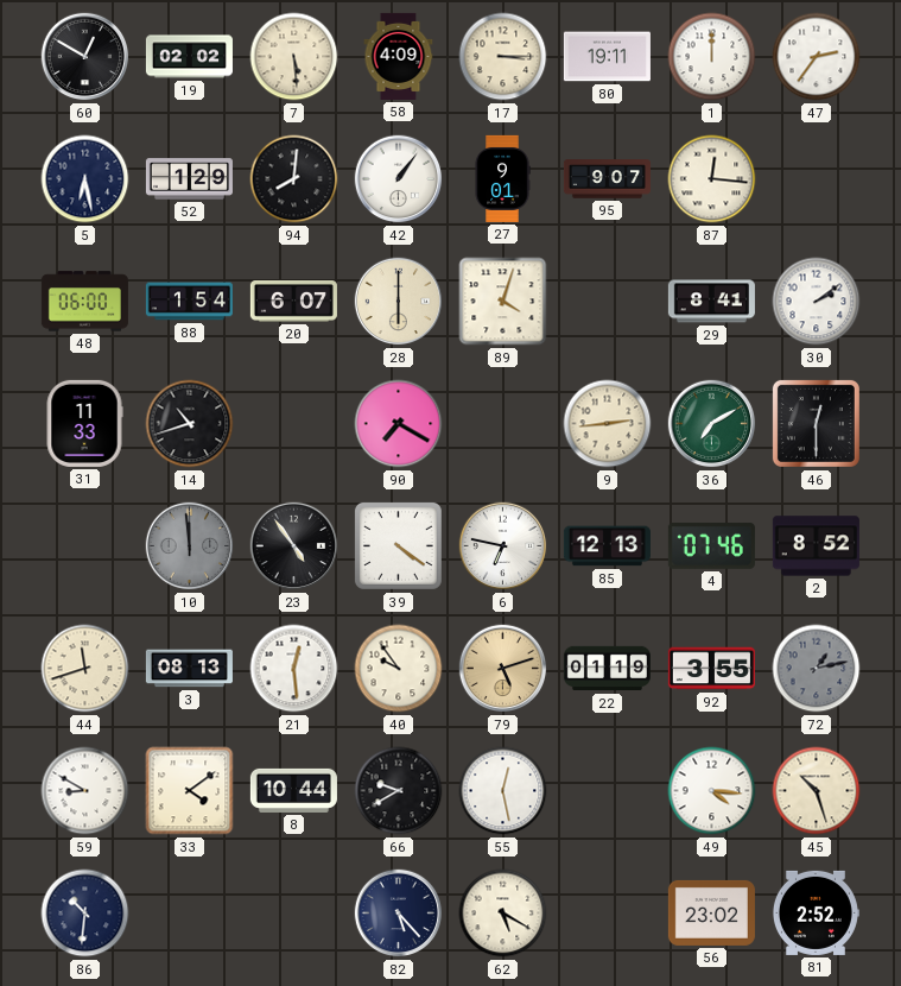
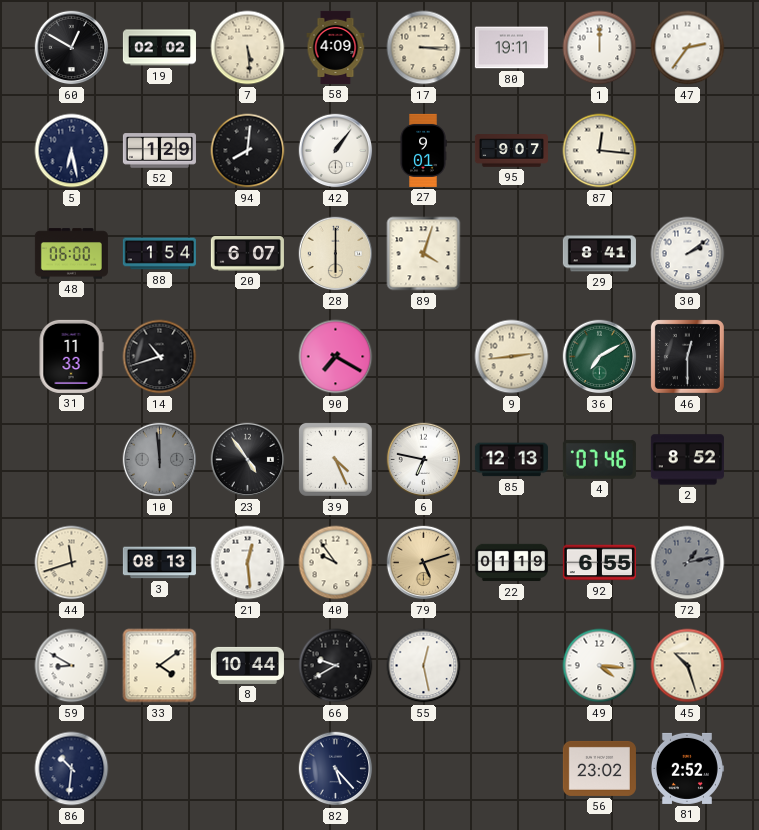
39: 4:21 -> 4:26 (335, 459)
92: 3:55 -> 6:55 (599, 563)
62: 5:20 -> none (503, 914)
